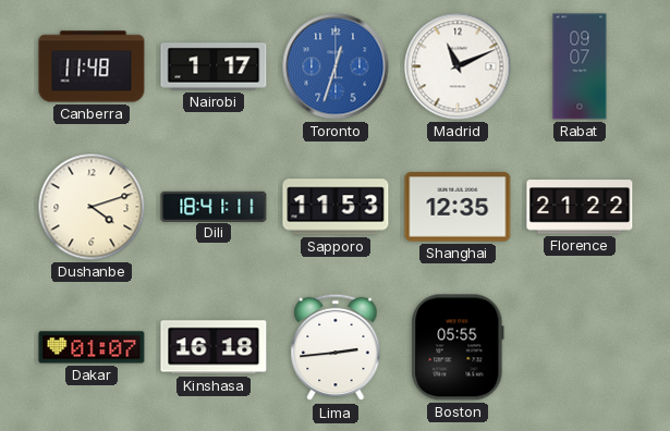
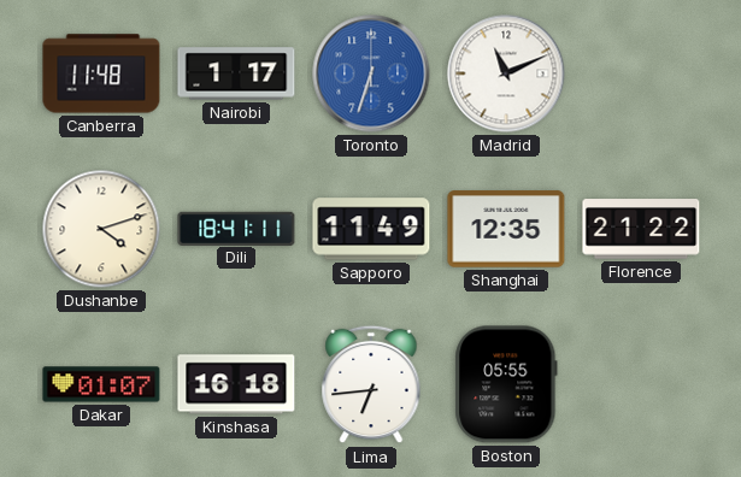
Toronto: 12:33 -> 6:33 (371, 73)
Rabat: 09:07 -> none (580, 66)
Sapporo: 11:53 -> 11:49 (371, 229)
Lima: 2:44 -> 6:44 (371, 384)
